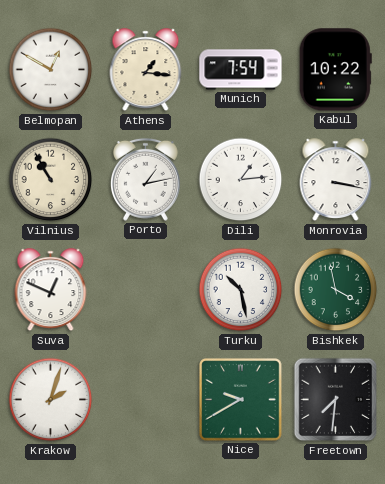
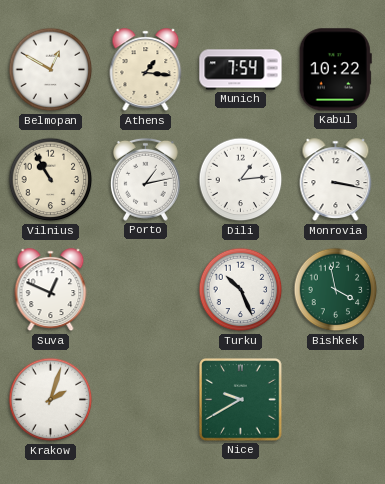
Turku: 10:28 -> 10:26 (241, 290)
Freetown: 7:31 -> none (336, 400)
